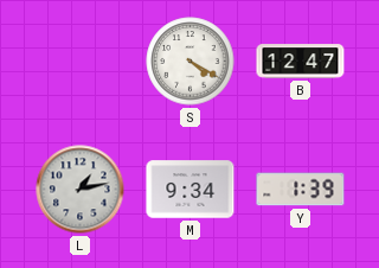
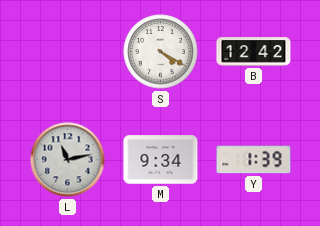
B: 12:47 -> 12:42 (254, 52)
L: 1:13 -> 11:13 (68, 160)
